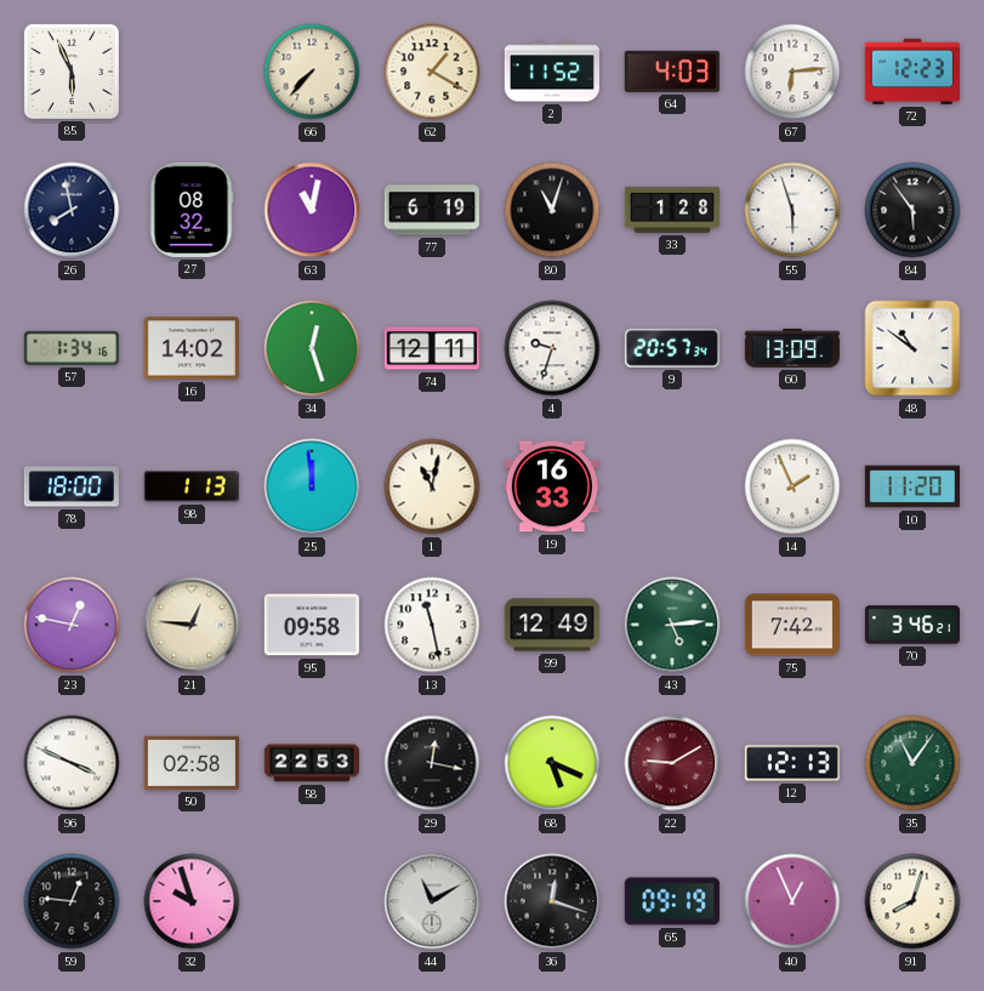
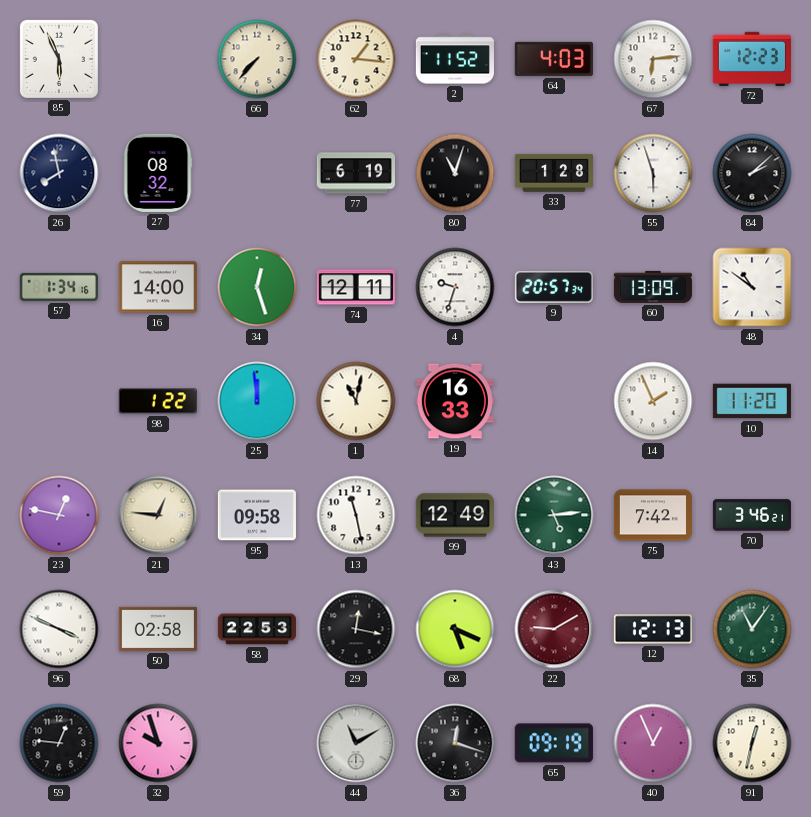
62: 1:20 -> 1:16 (356, 59)
63: 11:02 -> none (312, 210)
84: 5:54 -> 2:08 (752, 173)
16: 14:02 -> 14:00 (158, 287)
78: 18:00 -> none (72, 486)
98: 1:13 -> 1:22 (158, 401)
91: 8:03 -> 12:32 (752, 743)
